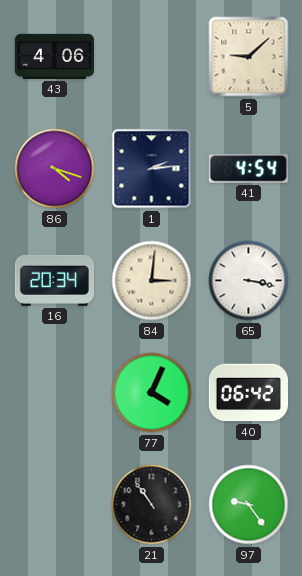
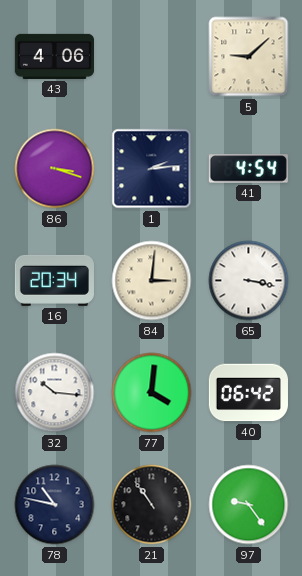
86: 4:18 -> 3:18 (55, 169)
32: none -> 10:16 (55, 393)
77: 4:04 -> 4:01 (152, 393)
78: none -> 10:47 (55, 505)
